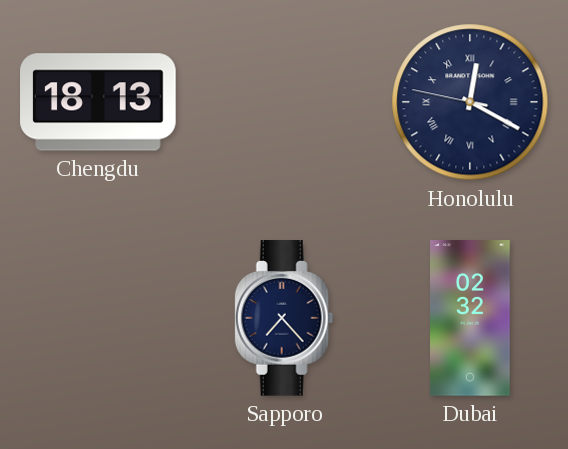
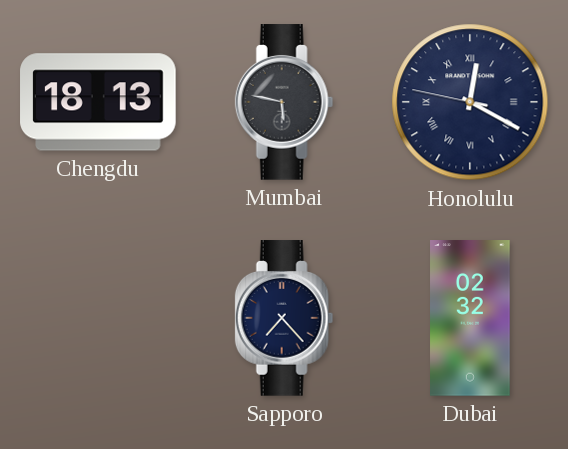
Mumbai: none -> 5:47 (284, 102)
